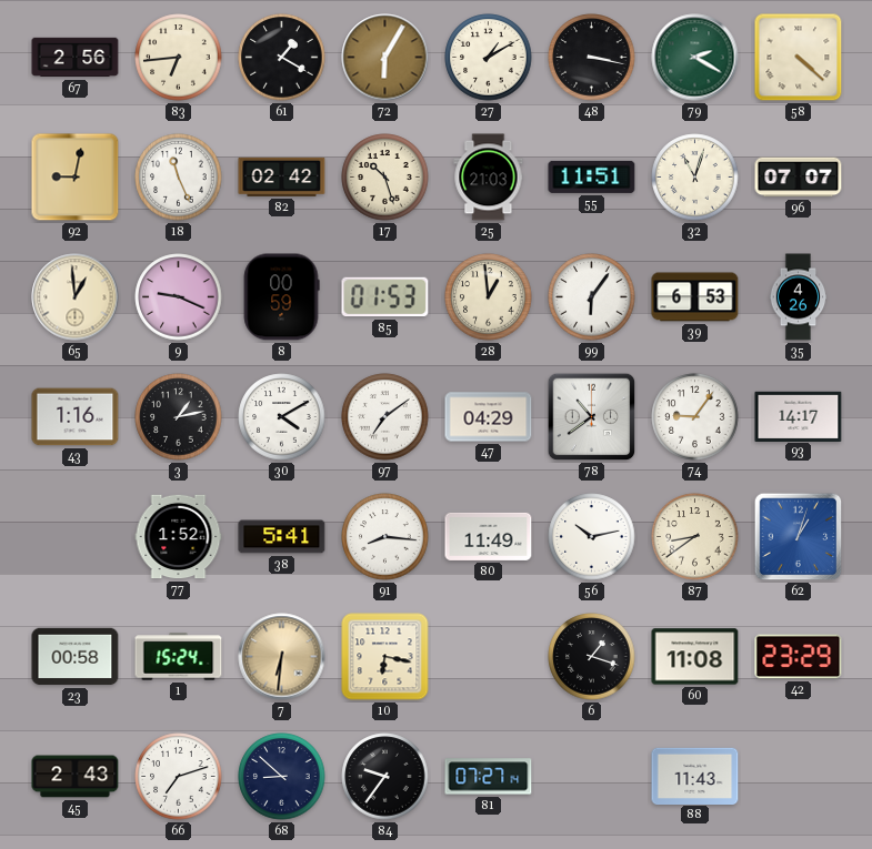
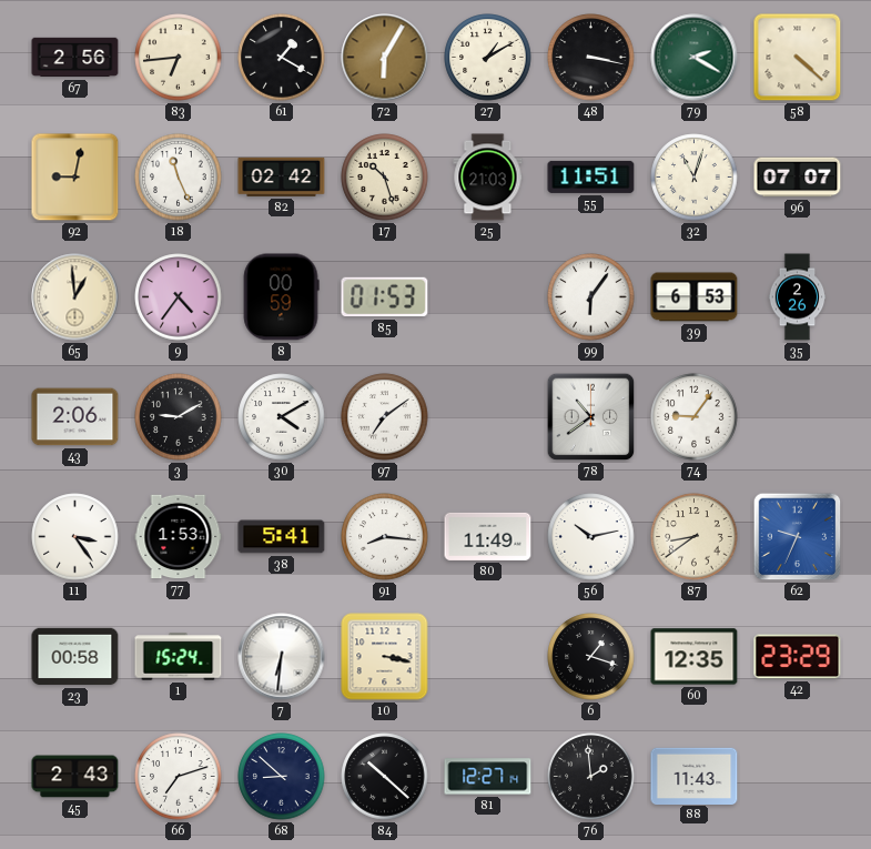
9: 9:19 -> 4:36 (179, 297)
28: 12:59 -> none (489, 297)
35: 4:26 -> 2:26 (798, 297)
43: 1:16 -> 2:06 (75, 417)
3: 1:13 -> 9:10 (179, 417)
47: 04:29 -> none (489, 417)
93: 14:17 -> none (799, 416)
11: none -> 3:24 (75, 537)
77: 1:52 -> 1:53 (179, 537)
62: 1:03 -> 9:34 (798, 537)
7 dial: champagne -> white (282, 657)
10: 6:17 -> 3:17 (385, 657)
60: 11:08 -> 12:35 (695, 657)
84: 9:36 -> 10:22 (385, 777)
81: 07:27 -> 12:27 (488, 777)
76: none -> 1:59 (591, 777)
